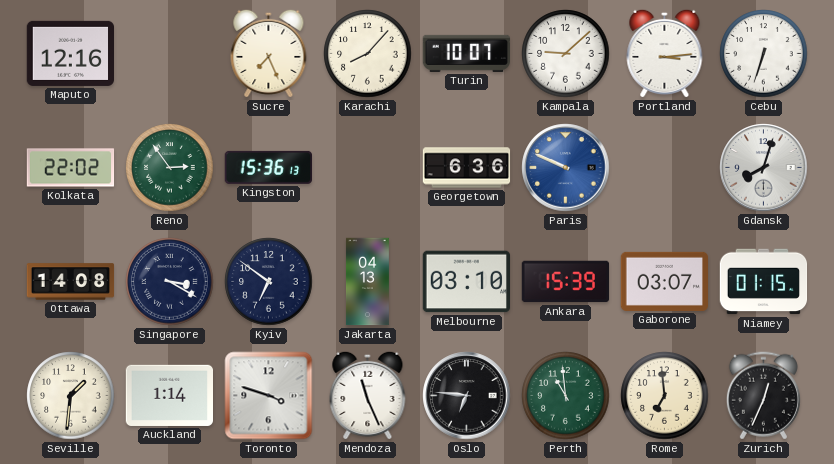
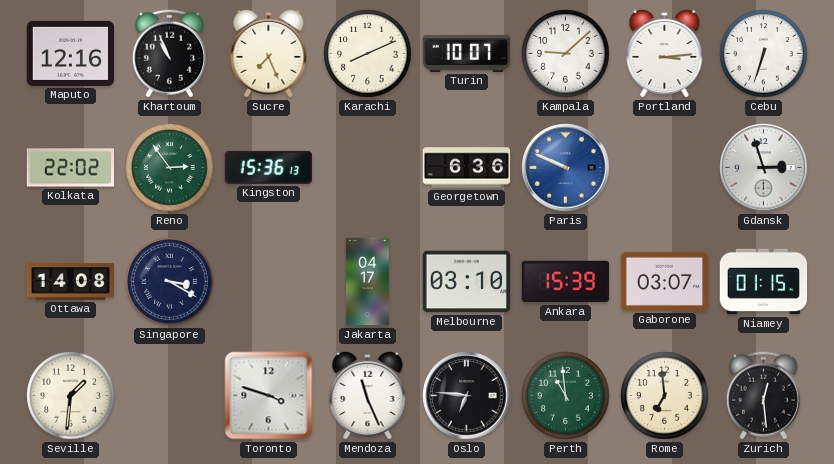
Khartoum: none -> 10:56 (169, 54)
Karachi: 8:07 -> 8:11 (368, 54)
Gdansk: 8:03 -> 2:57 (764, 168)
Kyiv: 6:51 -> none (269, 282)
Jakarta: 04:13 -> 04:17 (367, 282)
Auckland: 1:14 -> none (170, 395)
Zurich: 12:34 -> 12:29 (763, 396)
